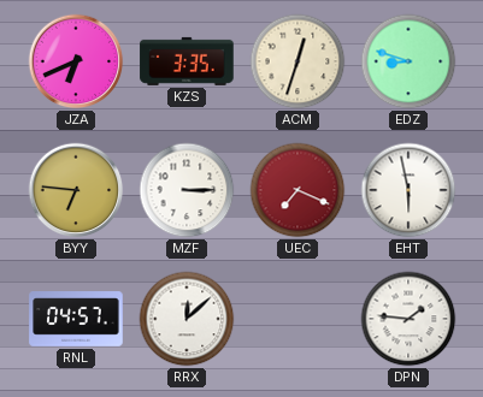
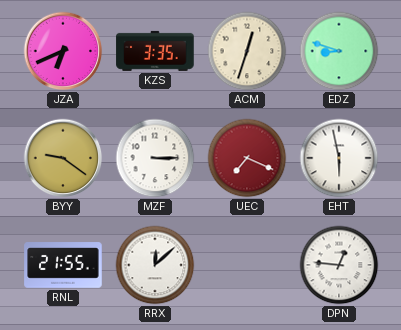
BYY: 6:46 -> 9:21 (63, 158)
RNL: 04:57 -> 21:55 (63, 265)
DPN: 1:46 -> 12:46 (339, 265)
